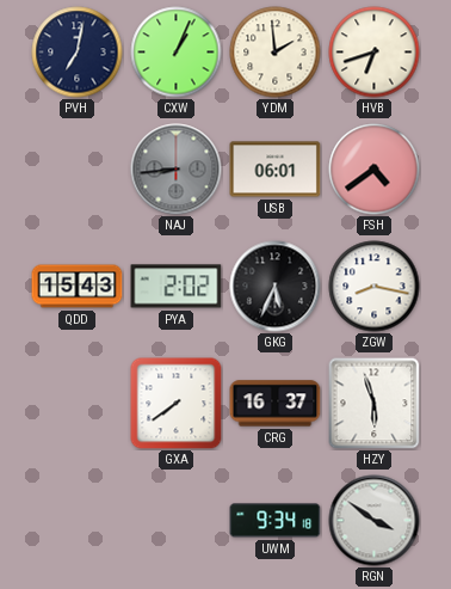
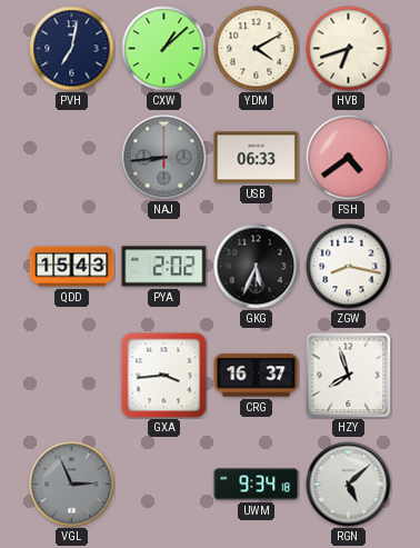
CXW: 1:04 -> 1:08 (164, 49)
YDM: 1:59 -> 4:10 (257, 49)
USB: 06:01 -> 06:33 (257, 158)
GXA: 7:39 -> 3:44 (164, 376)
HZY: 5:57 -> 7:57 (349, 376)
VGL: none -> 2:56 (72, 485)
RGN: 3:51 -> 5:08 (349, 485)
